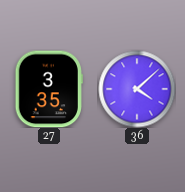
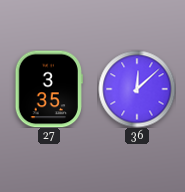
36: 4:08 -> 12:08 (137, 89)
